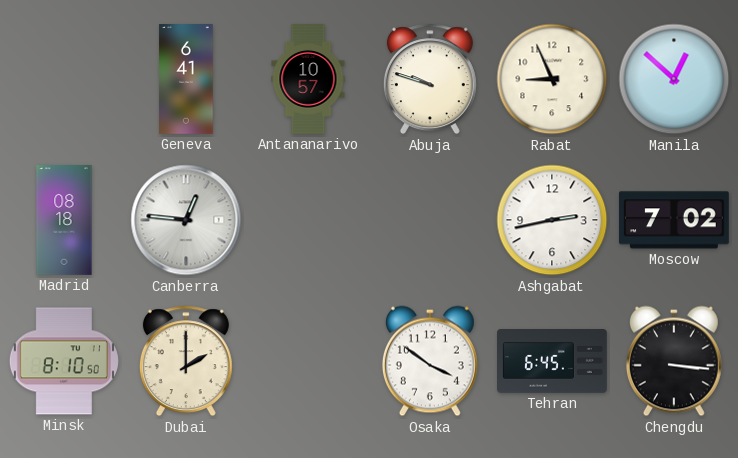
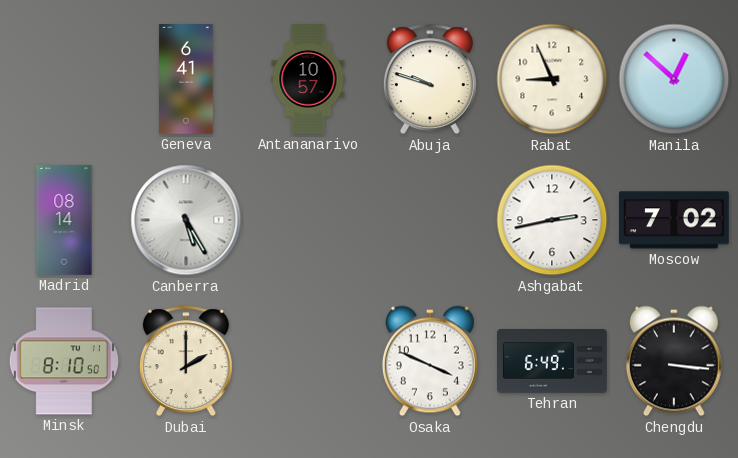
Madrid: 08:18 -> 08:14 (64, 221)
Canberra: 12:46 -> 5:25 (186, 220)
Osaka: 3:51 -> 3:49 (430, 361)
Tehran: 6:45 -> 6:49 (553, 362)
